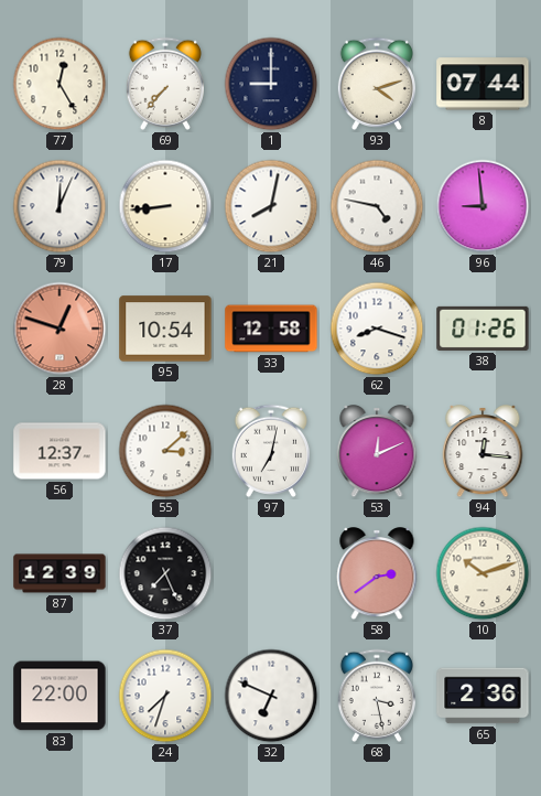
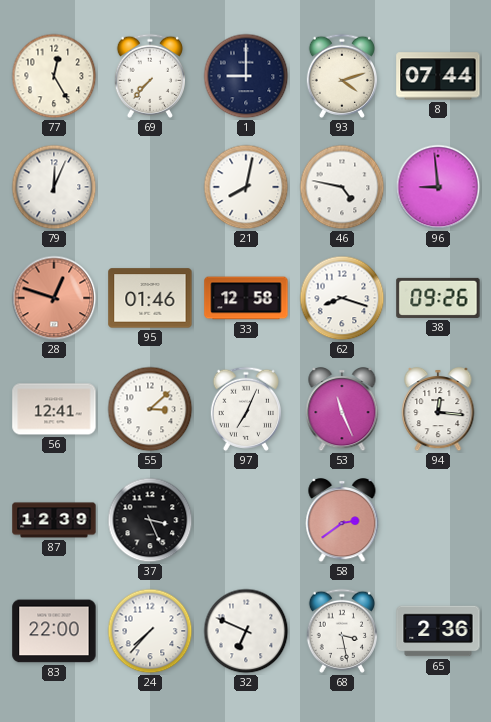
17: 8:44 -> none (165, 206)
95: 10:54 -> 01:46 (150, 298)
38: 01:26 -> 09:26 (438, 298)
56: 12:37 -> 12:41 (54, 409)
97: 7:02 -> 7:04 (245, 409)
53: 12:11 -> 11:26 (342, 409)
37: 7:26 -> 3:26 (150, 520)
10: 10:12 -> none (483, 573)
24: 7:33 -> 7:37 (150, 631)
